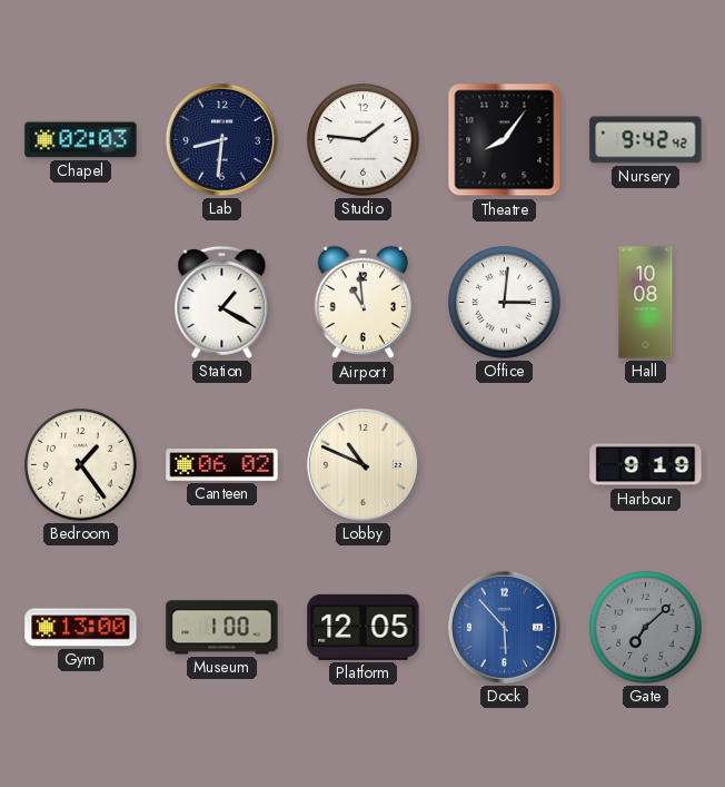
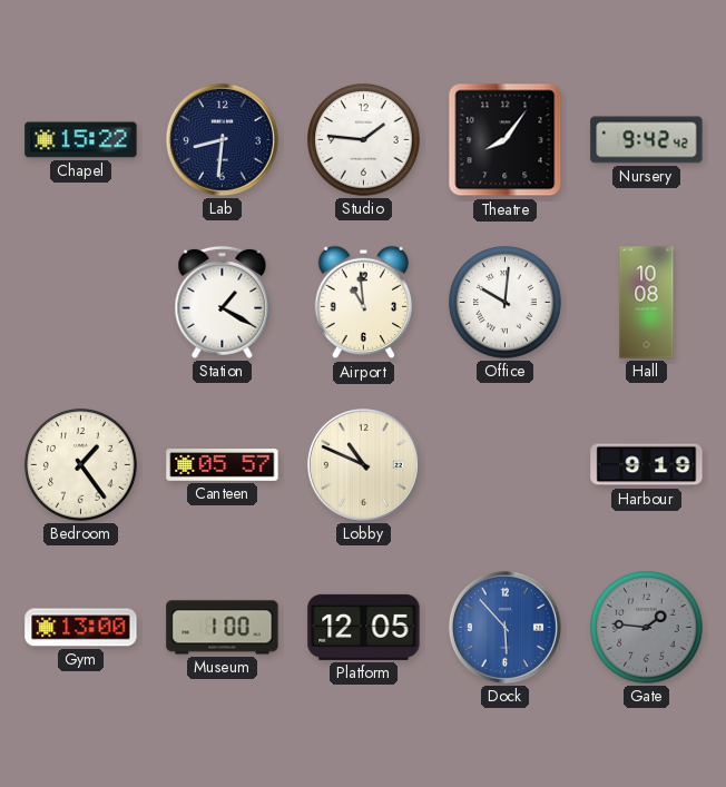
Chapel: 02:03 -> 15:22 (81, 140)
Office: 3:01 -> 10:01 (506, 303)
Canteen: 06:02 -> 05:57 (223, 465)
Gate: 7:08 -> 1:46 (647, 628)
